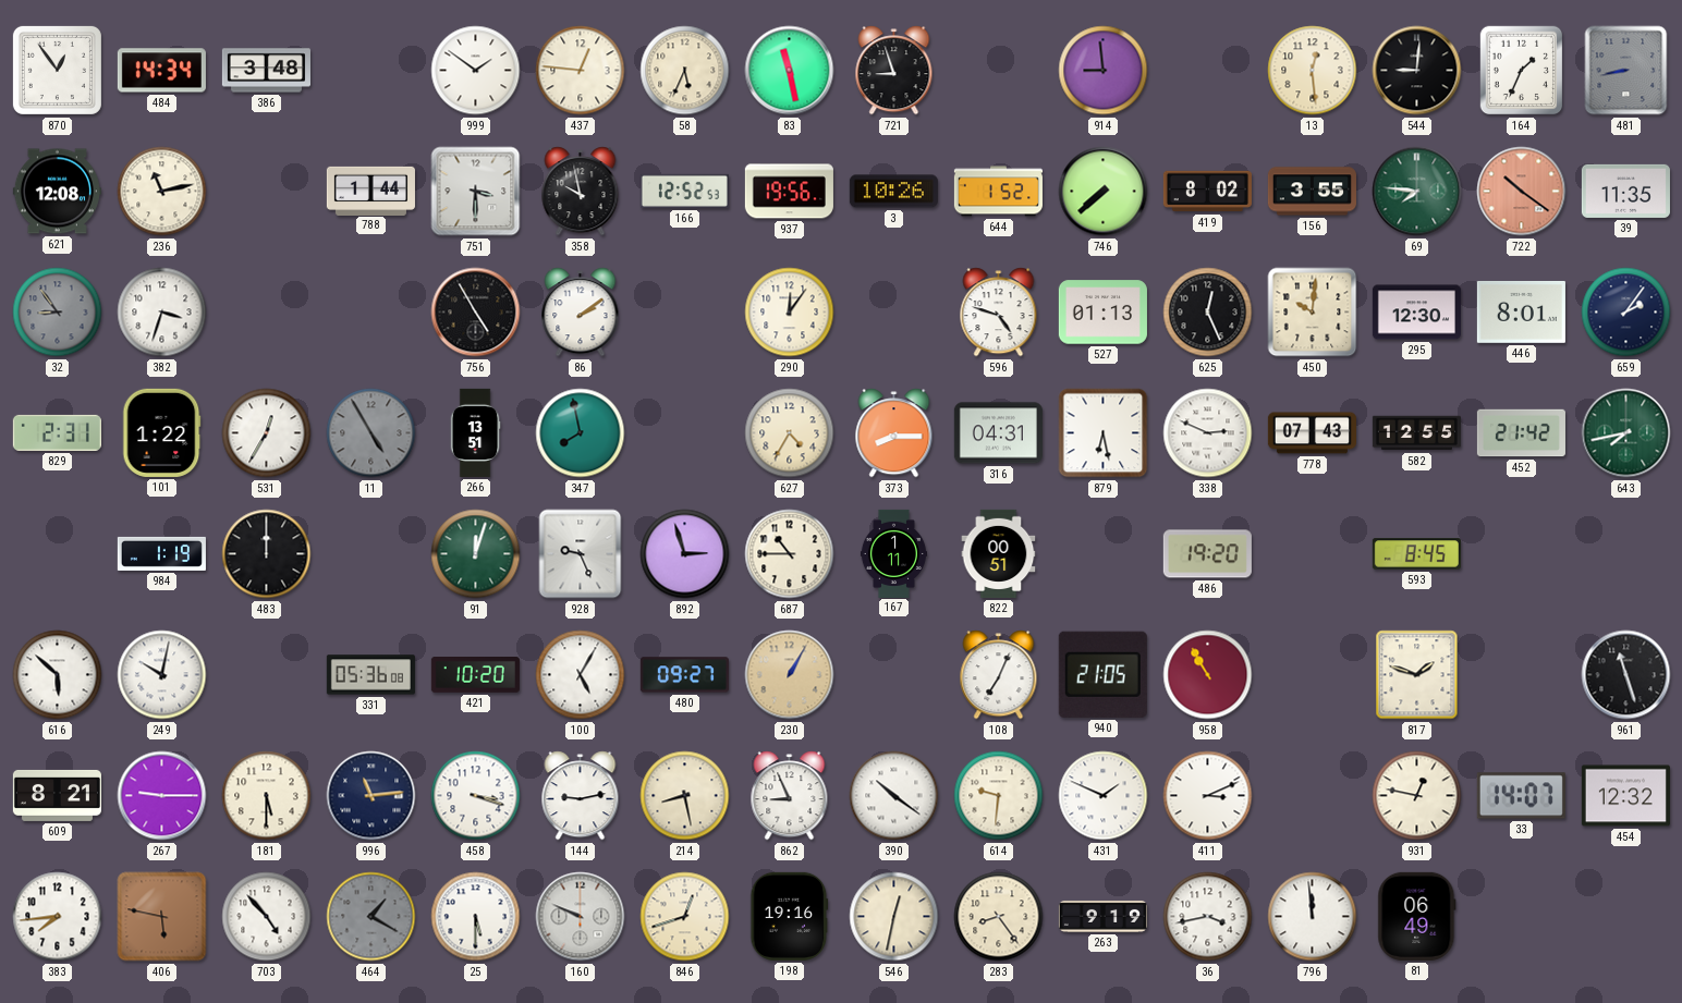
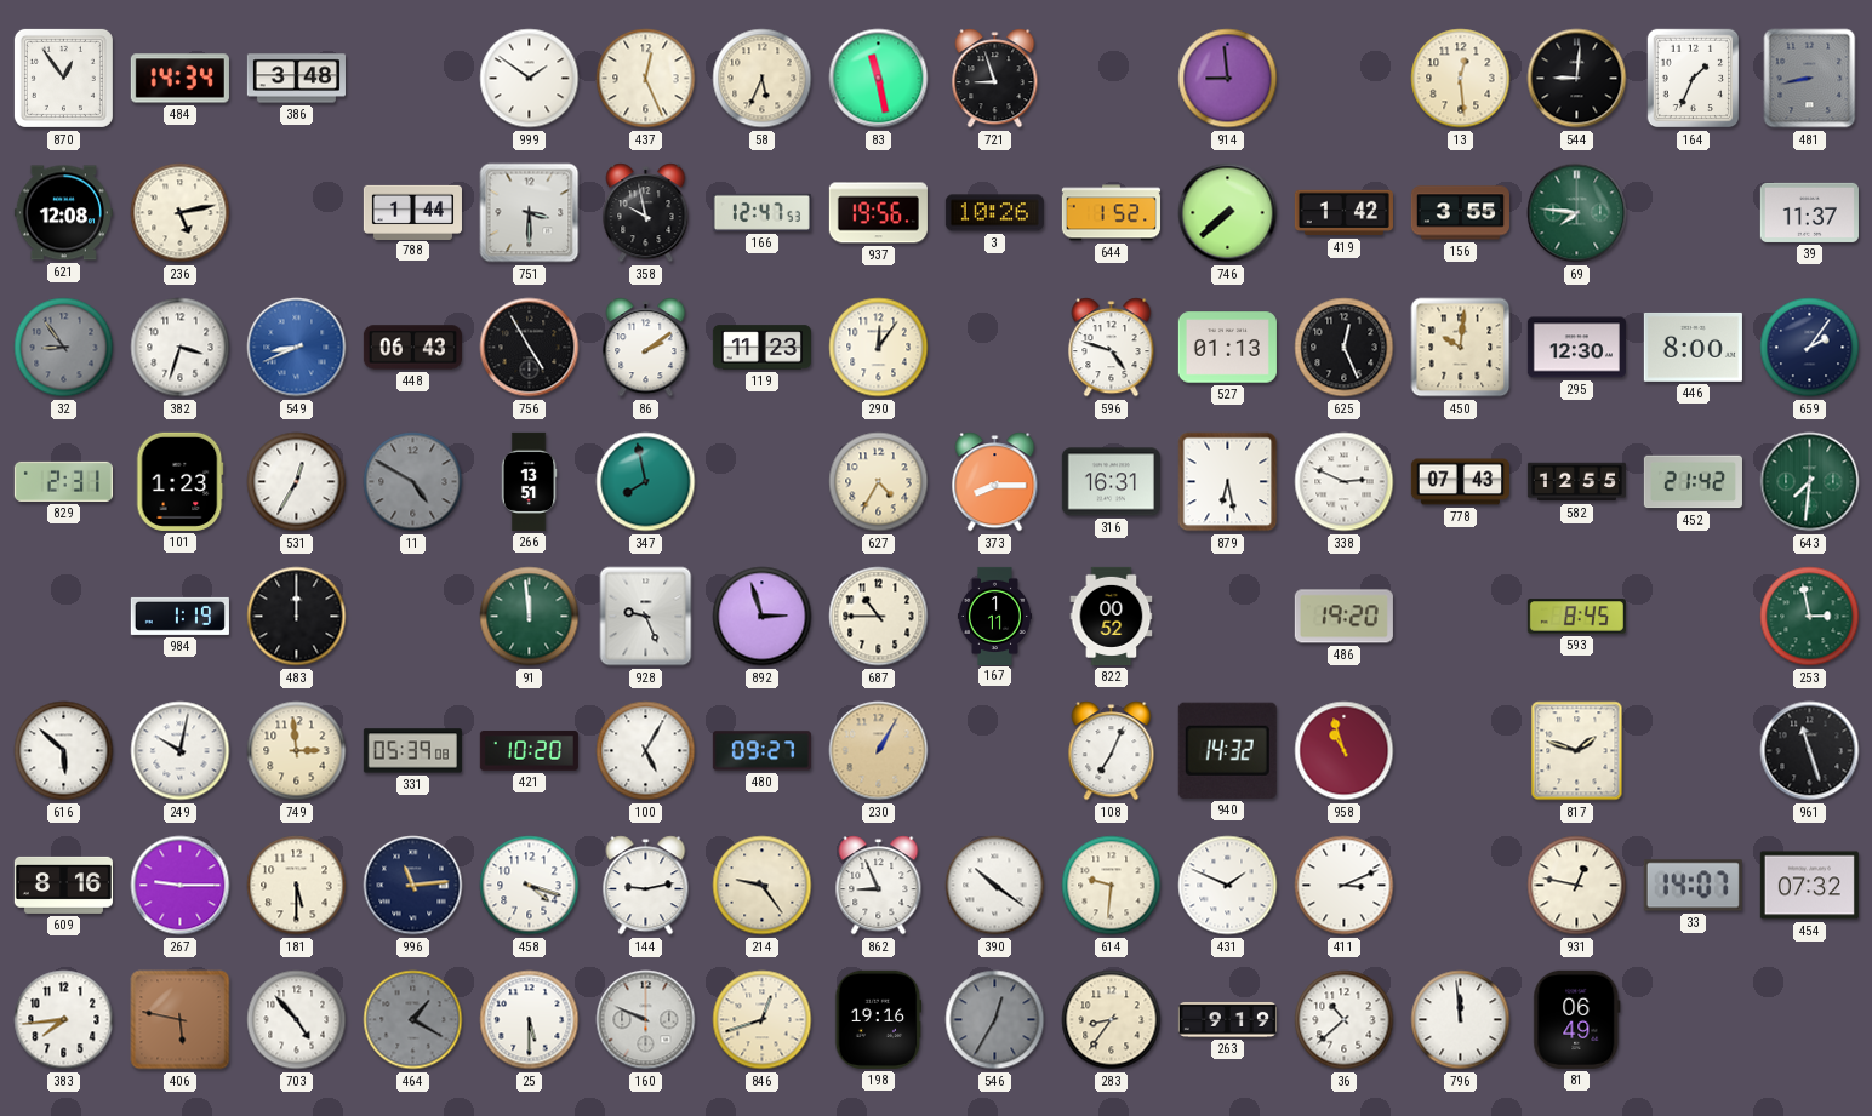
437: 12:46 -> 12:26 (646, 79)
236: 11:13 -> 5:13 (181, 213)
166: 12:52 -> 12:47 (761, 212)
419: 8:02 -> 1:42 (1343, 213)
722: 10:21 -> none (1522, 192)
39: 11:35 -> 11:37 (1809, 212)
549: none -> 8:41 (297, 348)
448: none -> 06:43 (412, 348)
119: none -> 11:23 (761, 348)
446: 8:01 -> 8:00 (1693, 347)
101: 1:22 -> 1:23 (179, 481)
11: 4:55 -> 4:50 (413, 482)
316: 04:31 -> 16:31 (1111, 482)
643: 7:43 -> 7:31 (1810, 482)
91: 12:03 -> 11:59 (530, 617)
822: 00:51 -> 00:52 (1112, 616)
253: none -> 2:58 (1810, 617)
749: none -> 2:59 (297, 751)
331: 05:36 -> 05:39 (412, 751)
940: 21:05 -> 14:32 (1227, 750)
958: 10:55 -> 10:57 (1345, 751)
609: 8:21 -> 8:16 (63, 885)
458: 3:18 -> 4:18 (530, 886)
214: 8:28 -> 9:24 (763, 886)
454: 12:32 -> 07:32 (1809, 886)
546: 12:32 -> 12:35 (995, 1020)
546 dial: cream -> grey (995, 1020)
283: 8:24 -> 8:36 (1112, 1020)
36: 3:43 -> 10:38 (1345, 1020)
